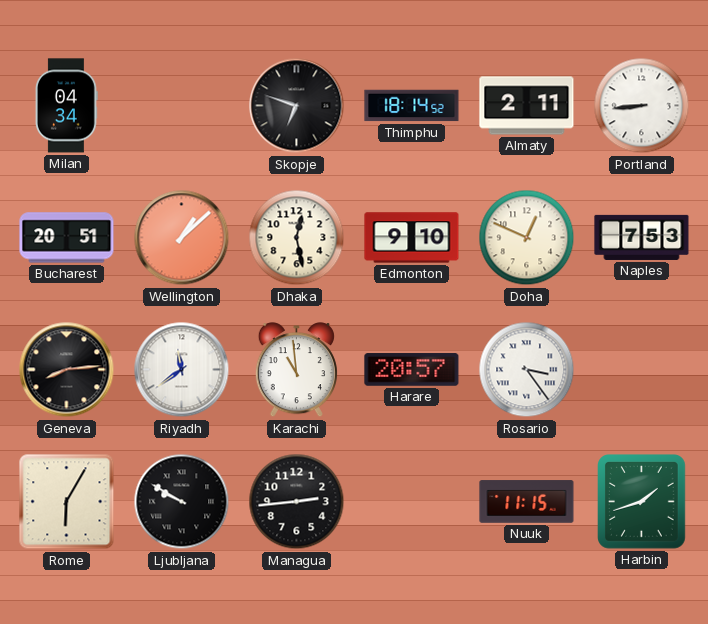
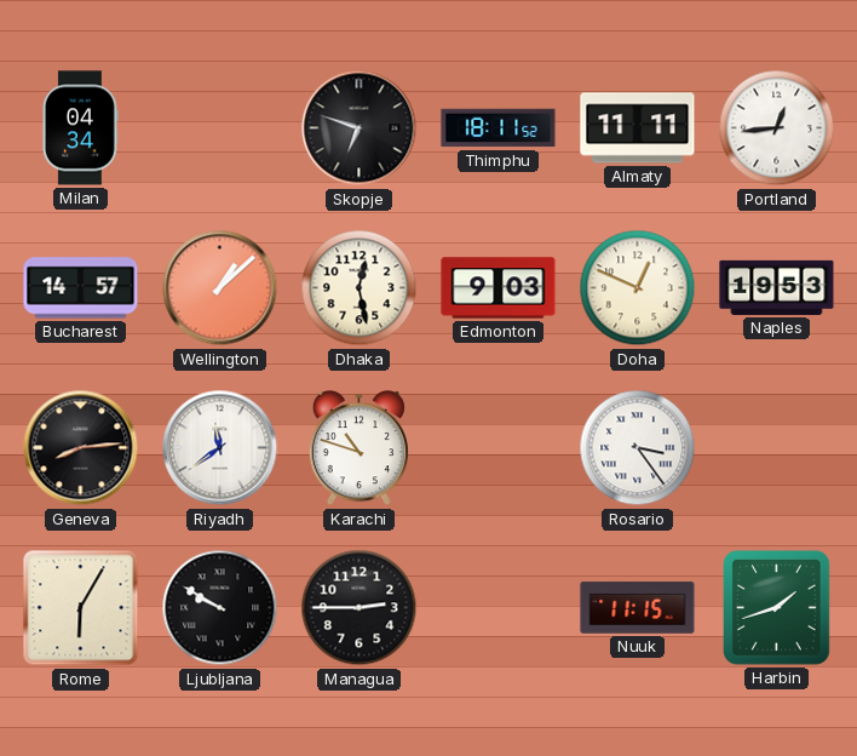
Thimphu: 18:14 -> 18:11 (499, 128)
Almaty: 2:11 -> 11:11 (638, 128)
Portland: 8:44 -> 12:44 (777, 128)
Bucharest: 20:51 -> 14:57 (81, 288)
Edmonton: 9:10 -> 9:03 (499, 288)
Naples: 7:53 -> 19:53 (777, 287)
Karachi: 10:59 -> 10:48 (358, 448)
Harare: 20:57 -> none (412, 370)
Managua: 2:44 -> 2:45 (360, 608)
